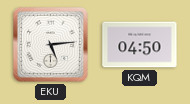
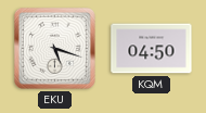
EKU: 5:14 -> 5:18 (54, 48)
